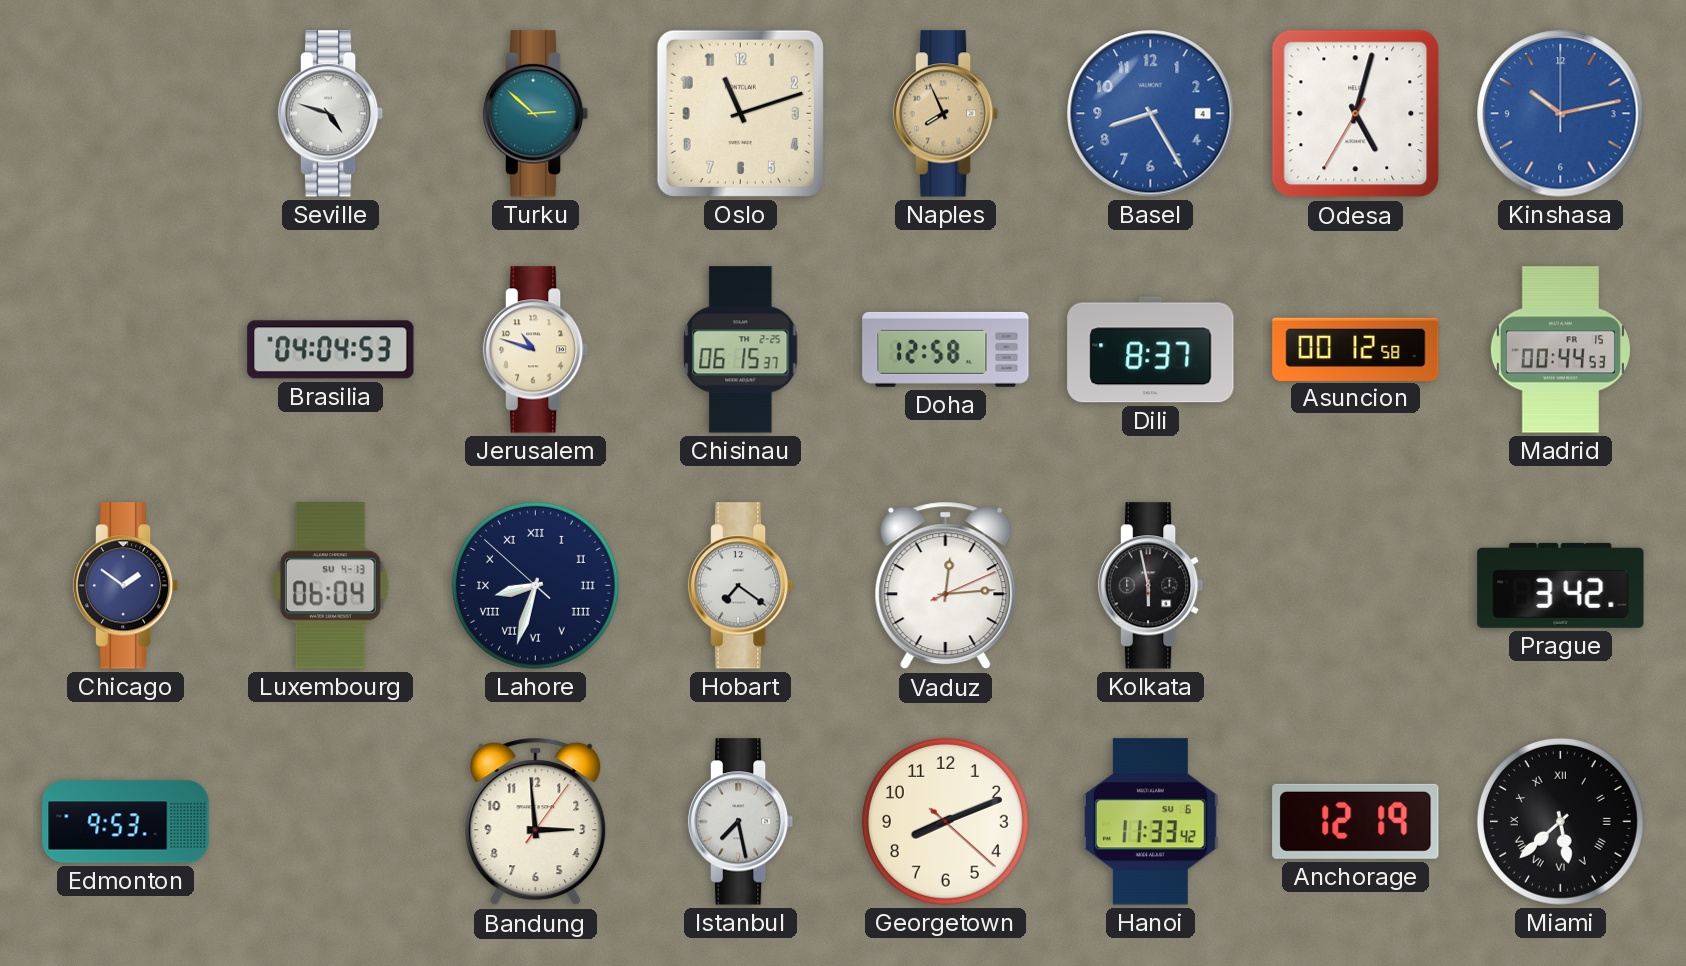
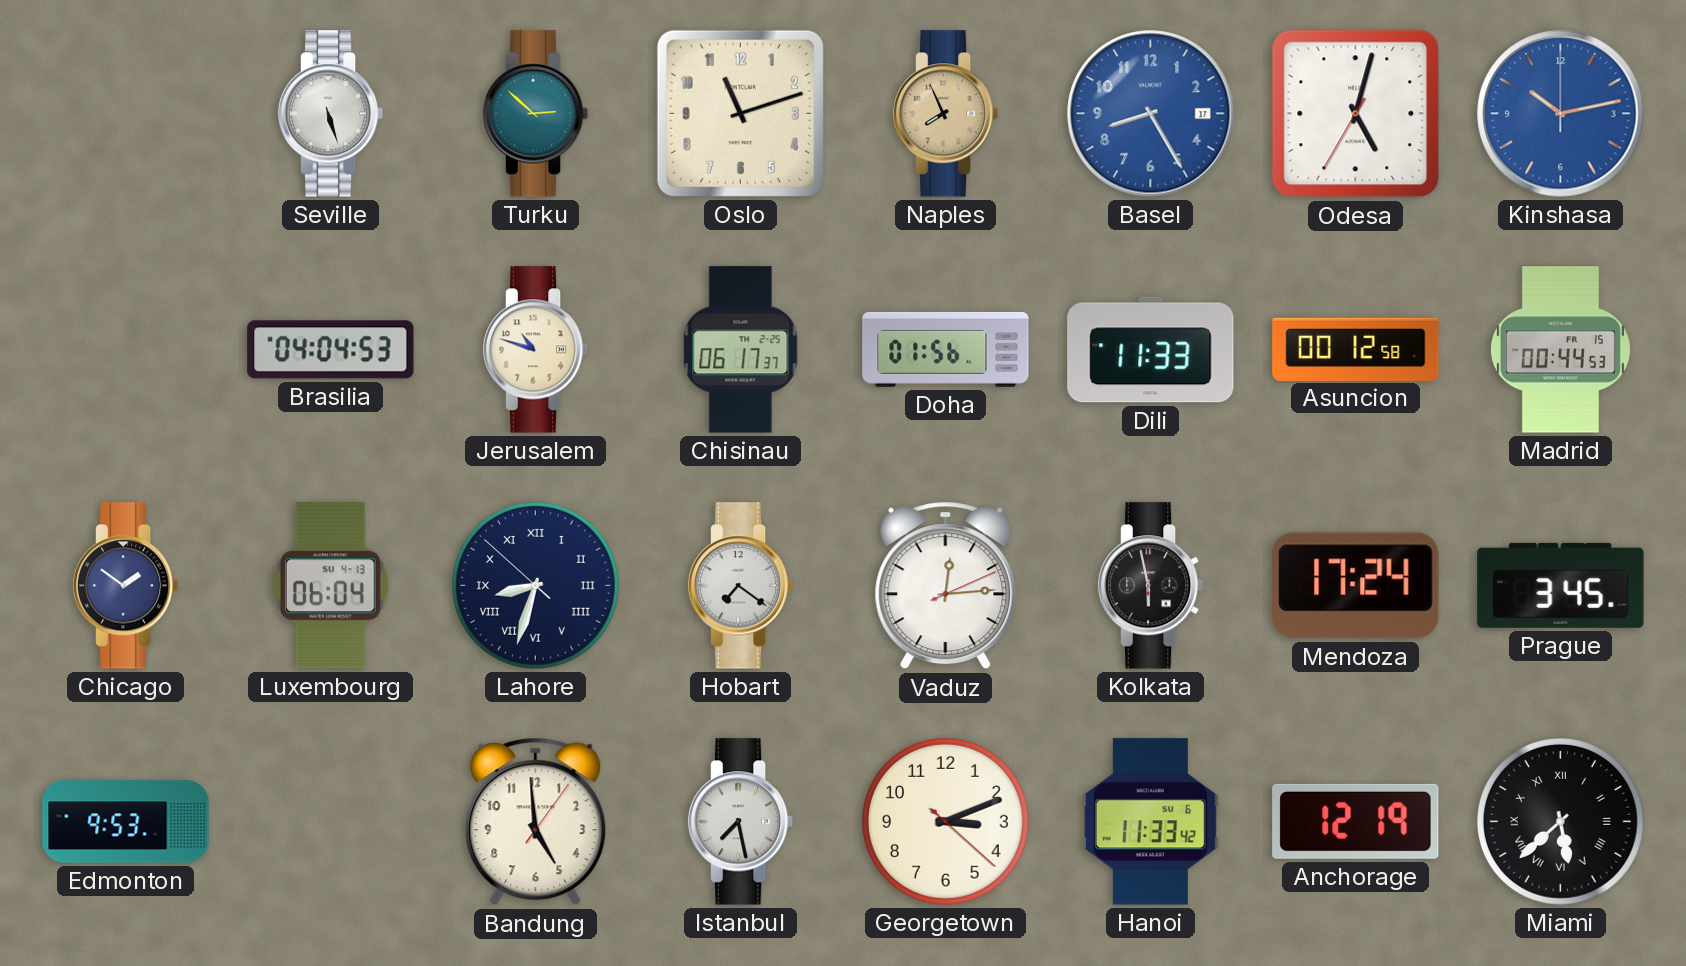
Seville: 4:48 -> 5:27 (331, 114)
Basel date: 4 -> 17 (1151, 114)
Chisinau: 06:15 -> 06:17 (741, 350)
Doha: 12:58 -> 01:56 (946, 349)
Dili: 8:37 -> 11:33 (1151, 350)
Mendoza: none -> 17:24 (1356, 586)
Prague: 3:42 -> 3:45 (1561, 585)
Bandung: 2:59 -> 4:59 (536, 822)
Georgetown: 8:11 -> 3:11 (945, 821)
